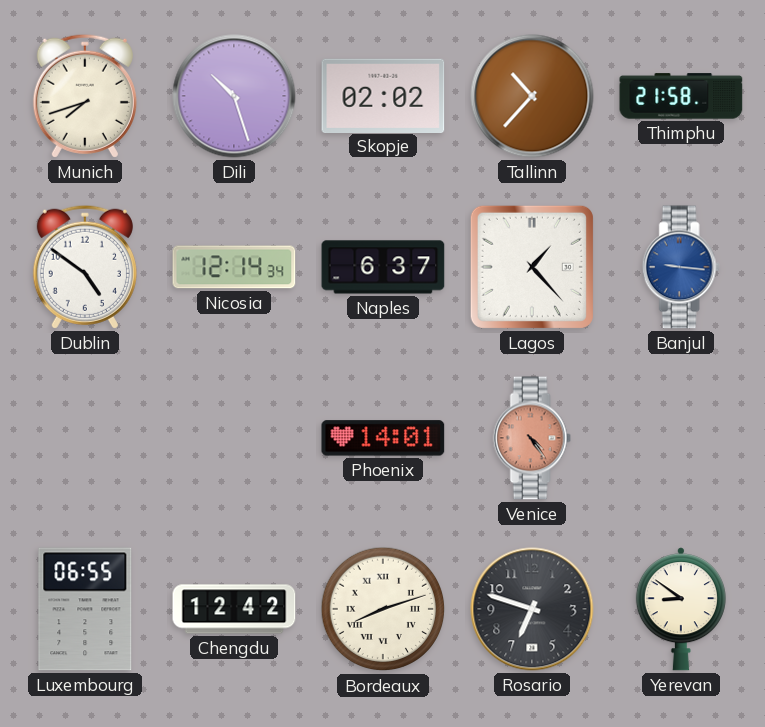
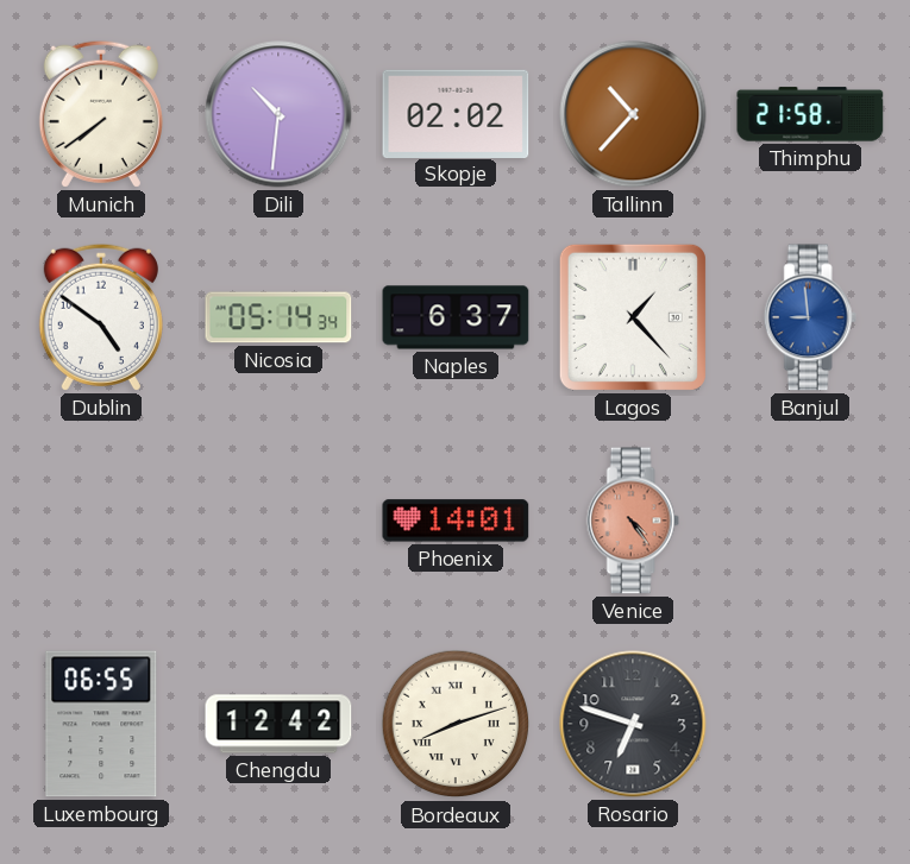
Munich: 7:42 -> 7:39 (101, 114)
Dili: 10:27 -> 10:31 (278, 114)
Nicosia: 12:14 -> 05:14 (278, 317)
Banjul: 9:16 -> 8:59 (810, 317)
Yerevan: 8:51 -> none (681, 609)
